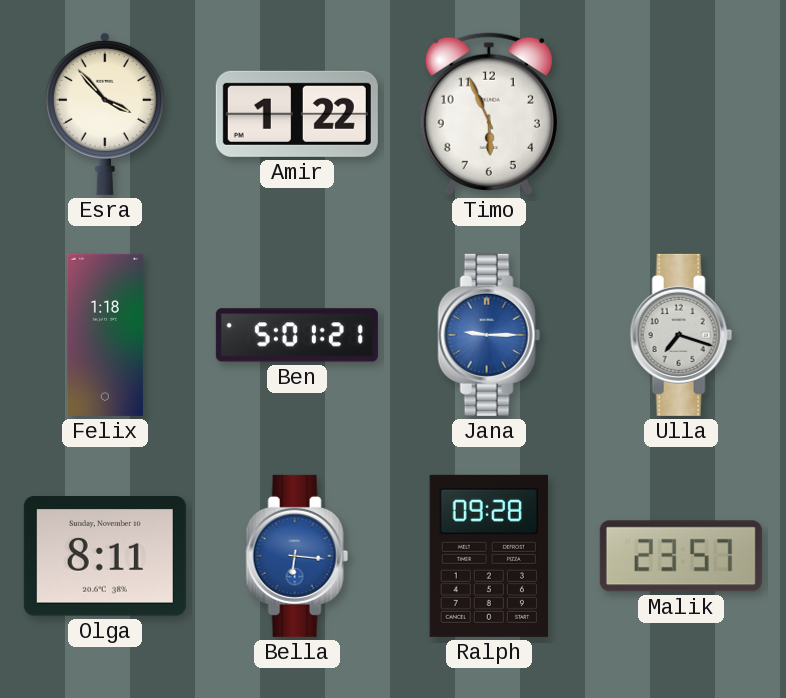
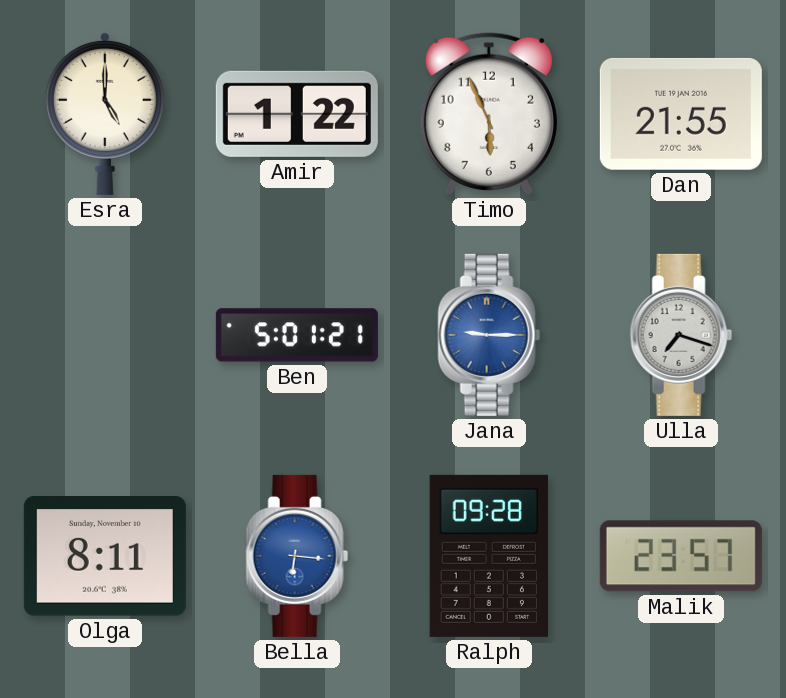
Esra: 3:53 -> 5:00 (105, 113)
Dan: none -> 21:55 (681, 114)
Felix: 1:18 -> none (105, 335)
